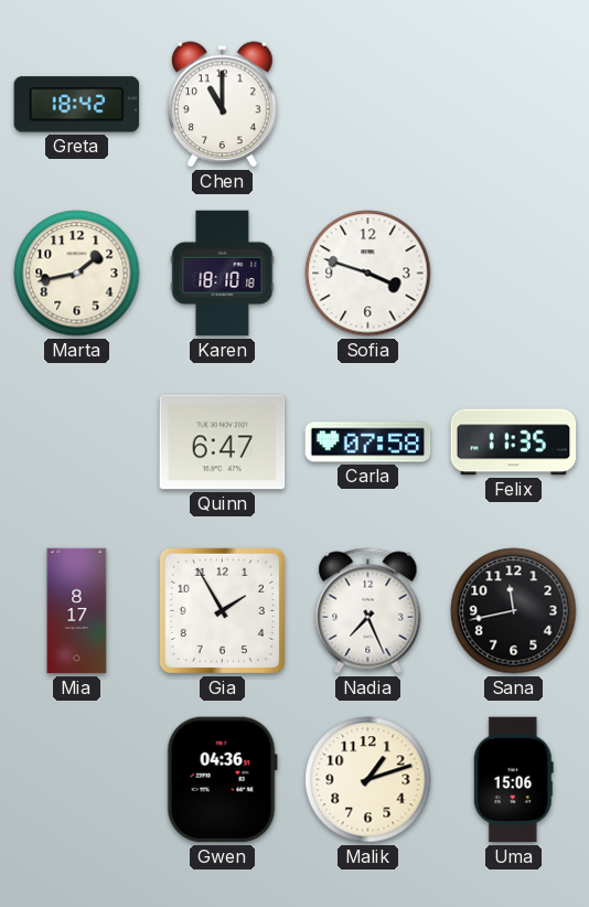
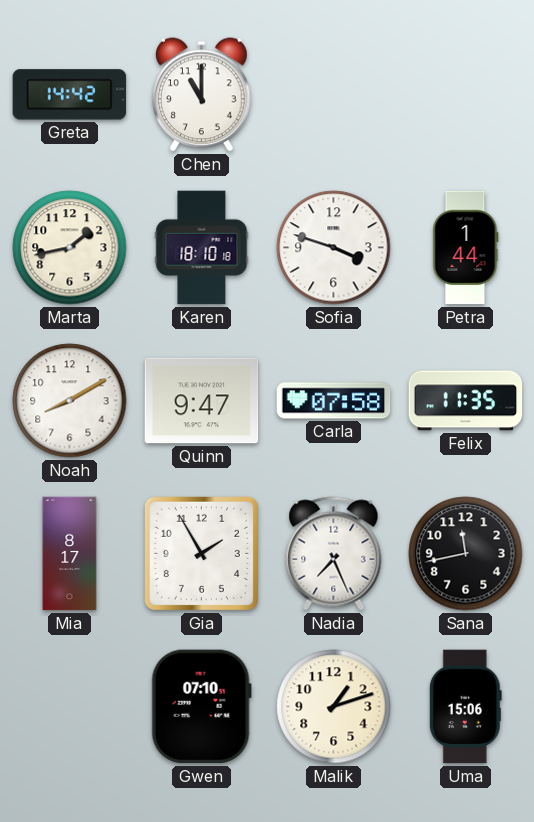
Greta: 18:42 -> 14:42 (70, 95)
Petra: none -> 1:44 (466, 248)
Noah: none -> 8:10 (70, 401)
Quinn: 6:47 -> 9:47 (202, 401)
Gwen: 04:36 -> 07:10 (201, 707)
